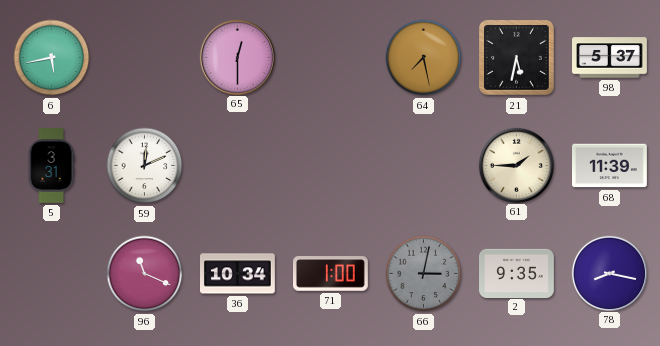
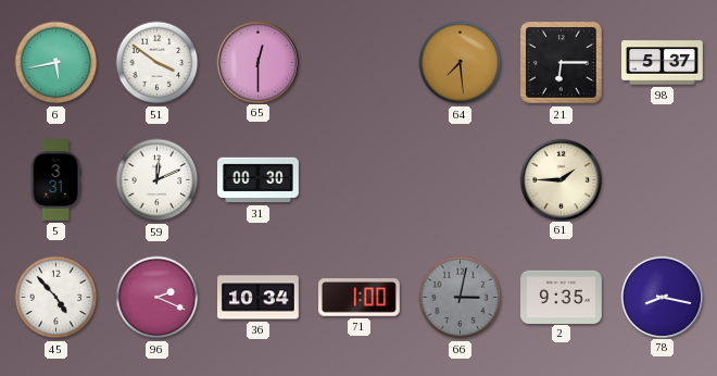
51: none -> 3:51 (158, 63)
64: 7:28 -> 7:29 (461, 63)
21: 5:32 -> 6:15 (562, 63)
31: none -> 00:30 (259, 180)
68: 11:39 -> none (610, 166)
45: none -> 4:53 (56, 298)
96: 11:19 -> 2:19 (158, 298)
